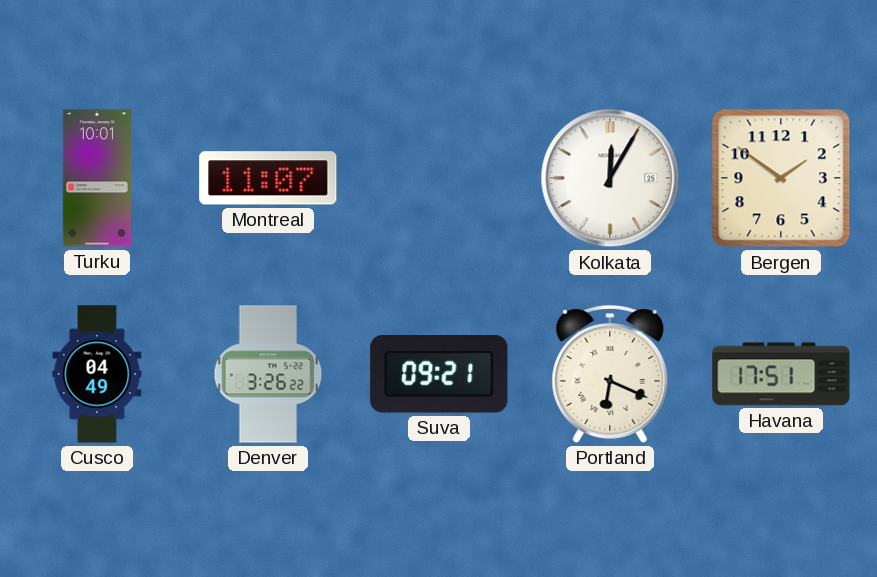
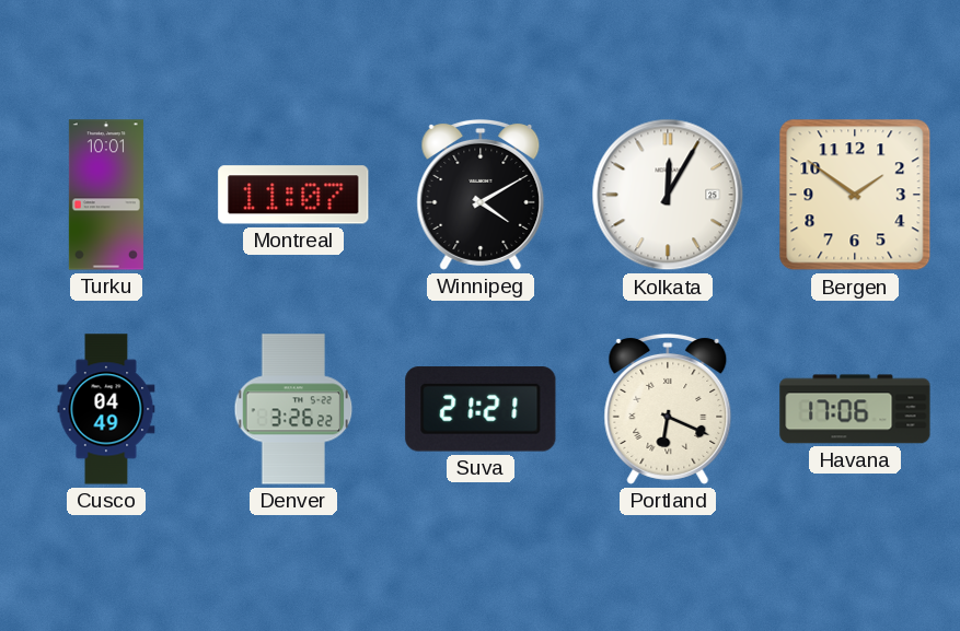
Winnipeg: none -> 4:10 (481, 195)
Suva: 09:21 -> 21:21 (481, 409)
Havana: 17:51 -> 17:06 (855, 409)
